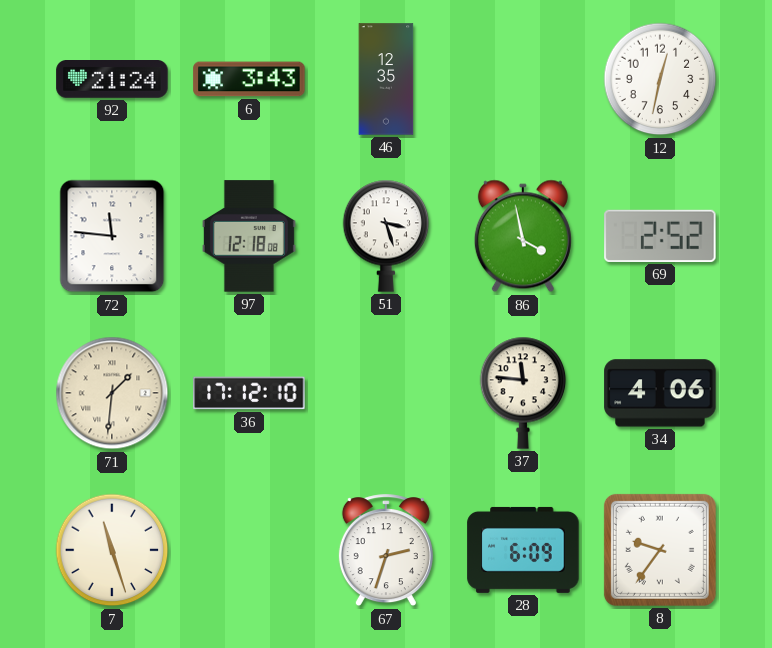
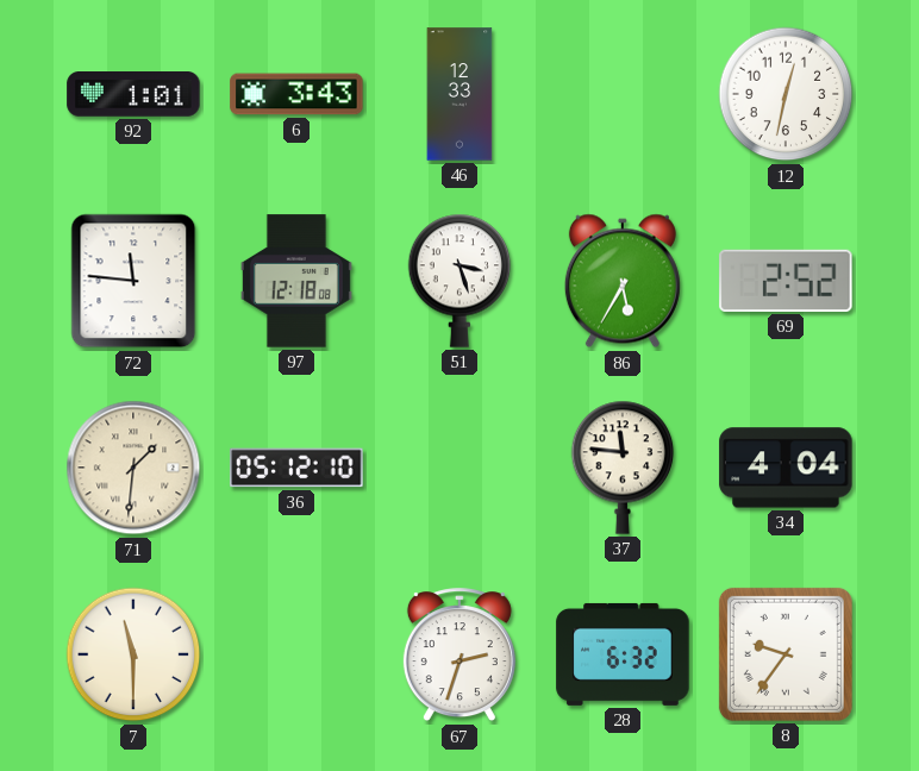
92: 21:24 -> 1:01 (133, 94)
46: 12:35 -> 12:33 (459, 94)
86: 3:58 -> 5:35 (623, 281)
36: 17:12 -> 05:12 (296, 468)
34: 4:06 -> 4:04 (786, 468)
7: 11:27 -> 11:30 (133, 654)
28: 6:09 -> 6:32 (623, 654)
